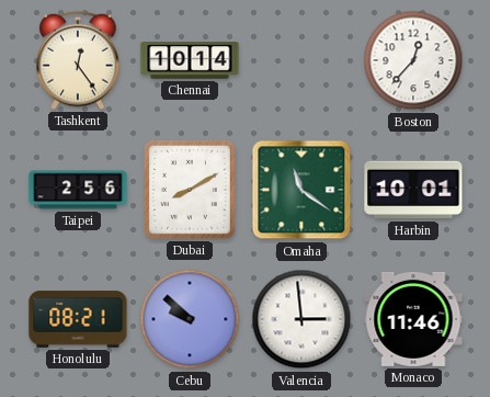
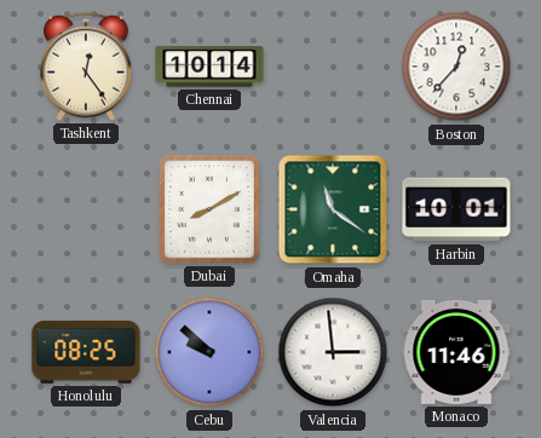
Taipei: 2:56 -> none (78, 190)
Honolulu: 08:21 -> 08:25 (86, 352)
